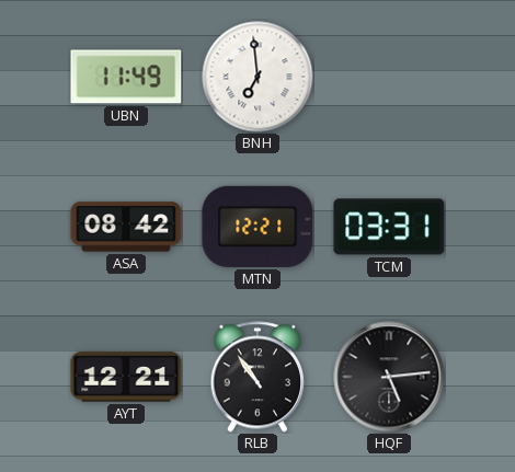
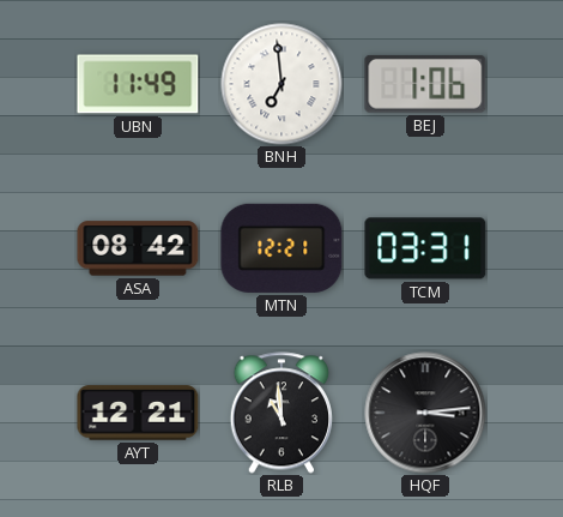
BEJ: none -> 1:06 (425, 84)
RLB: 10:54 -> 10:59 (280, 413)
HQF: 5:14 -> 3:14 (425, 413)
